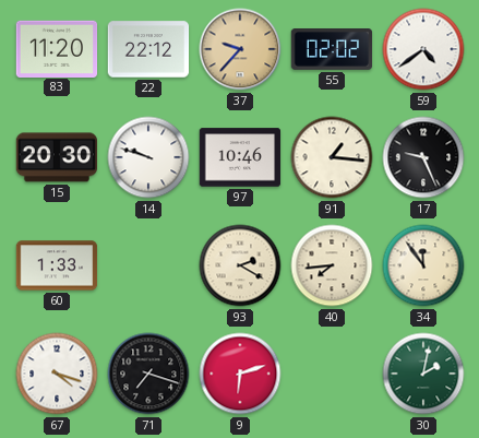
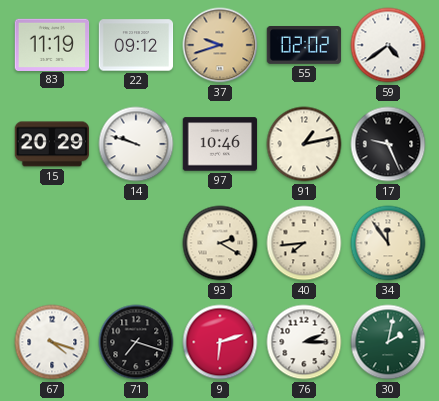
83: 11:20 -> 11:19 (52, 44)
22: 22:12 -> 09:12 (136, 45)
37: 9:37 -> 9:42 (220, 45)
15: 20:30 -> 20:29 (52, 144)
91: 1:16 -> 1:13 (304, 144)
60: 1:33 -> none (57, 265)
76: none -> 2:15 (304, 342)
